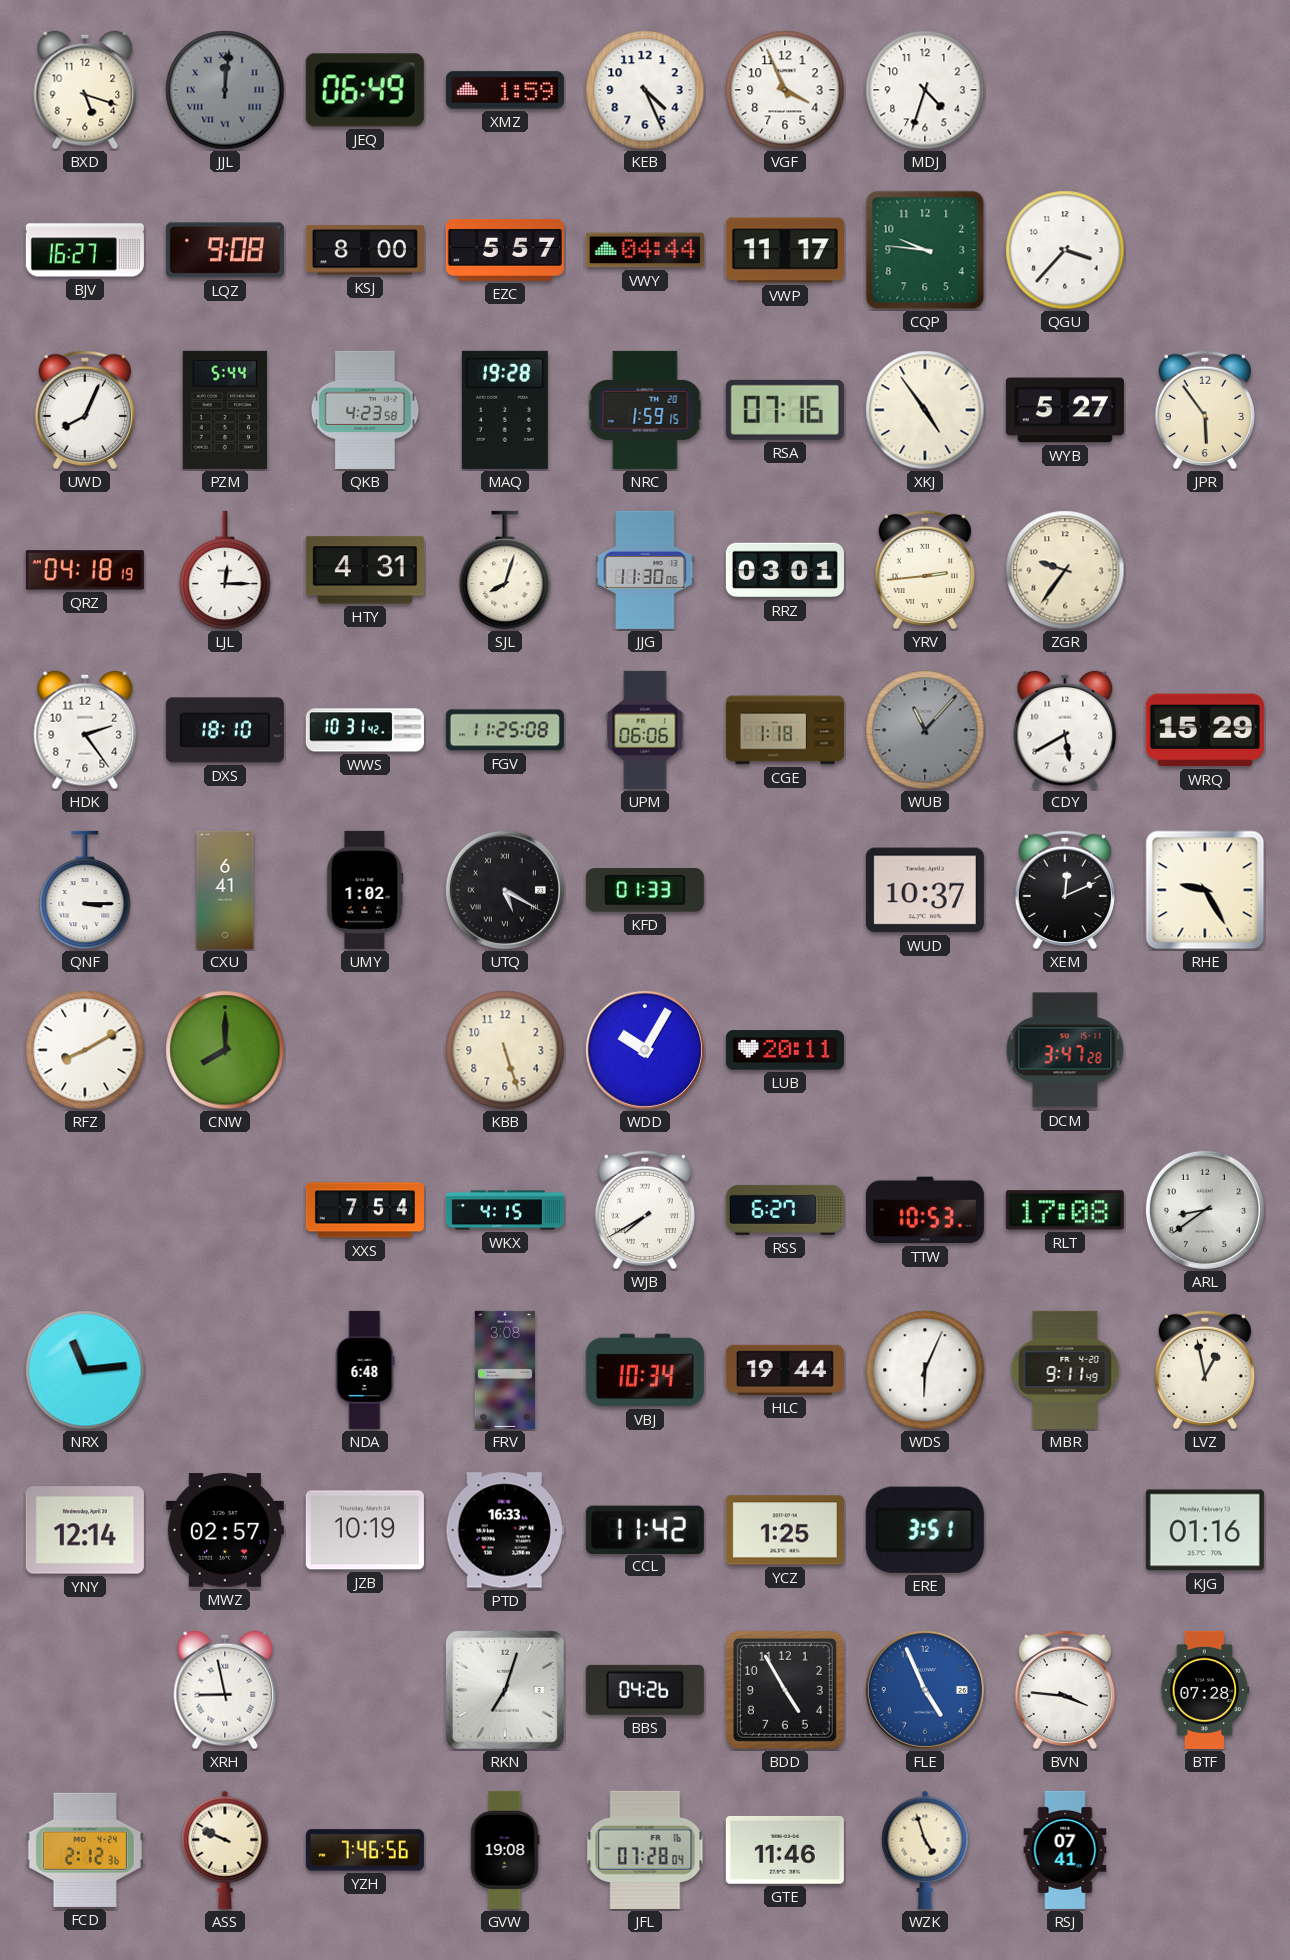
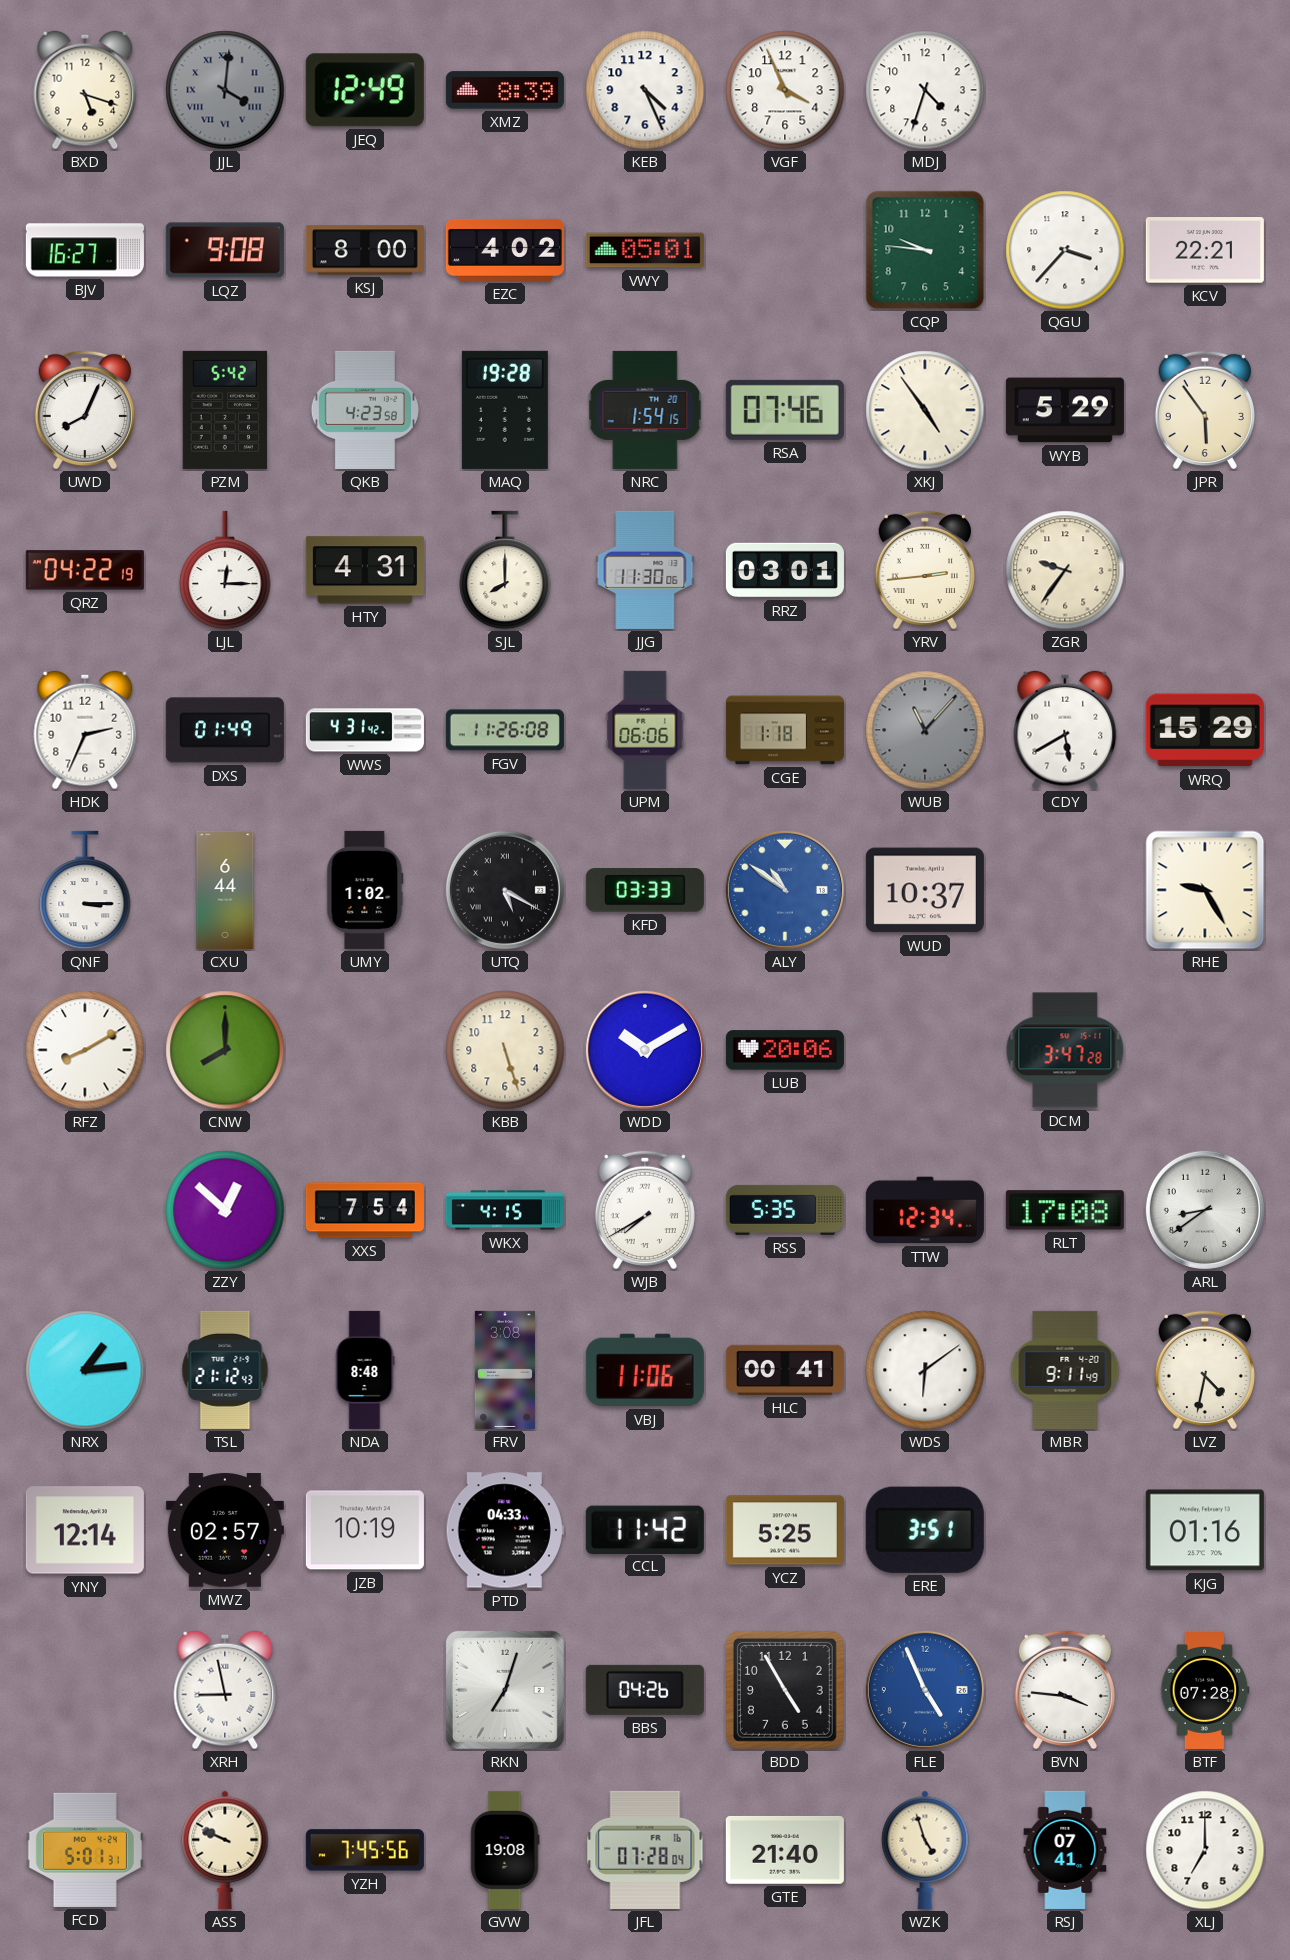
JJL: 12:01 -> 4:01 (225, 90)
JEQ: 06:49 -> 12:49 (365, 90)
XMZ: 1:59 -> 8:39 (505, 90)
EZC: 5:57 -> 4:02 (505, 250)
VWY: 04:44 -> 05:01 (645, 250)
VWP: 11:17 -> none (785, 250)
KCV: none -> 22:21 (1205, 250)
PZM: 5:44 -> 5:42 (225, 410)
NRC: 1:59 -> 1:54 (645, 410)
RSA: 07:16 -> 07:46 (785, 410)
WYB: 5:27 -> 5:29 (1065, 410)
QRZ: 04:18 -> 04:22 (85, 570)
SJL: 8:03 -> 8:00 (505, 570)
HDK: 2:24 -> 2:34 (85, 730)
DXS: 18:10 -> 01:49 (225, 730)
WWS: 10:31 -> 4:31 (365, 730)
FGV: 11:25 -> 11:26 (505, 730)
CXU: 6:41 -> 6:44 (225, 890)
KFD: 01:33 -> 03:33 (645, 890)
ALY: none -> 10:51 (785, 890)
XEM: 12:11 -> none (1065, 890)
WDD: 10:05 -> 10:10 (645, 1050)
LUB: 20:11 -> 20:06 (785, 1050)
ZZY: none -> 12:52 (225, 1210)
RSS: 6:27 -> 5:35 (785, 1210)
TTW: 10:53 -> 12:34 (925, 1210)
NRX: 11:14 -> 1:14 (85, 1370)
TSL: none -> 21:12 (225, 1370)
NDA: 6:48 -> 8:48 (365, 1370)
VBJ: 10:34 -> 11:06 (645, 1370)
HLC: 19:44 -> 00:41 (785, 1370)
WDS: 6:04 -> 6:09 (925, 1370)
LVZ: 12:58 -> 4:32 (1205, 1370)
PTD: 16:33 -> 04:33 (505, 1530)
YCZ: 1:25 -> 5:25 (785, 1530)
FCD: 2:12 -> 5:01 (85, 1850)
YZH: 7:46 -> 7:45 (365, 1850)
GTE: 11:46 -> 21:40 (785, 1850)
XLJ: none -> 7:00 (1205, 1850)
